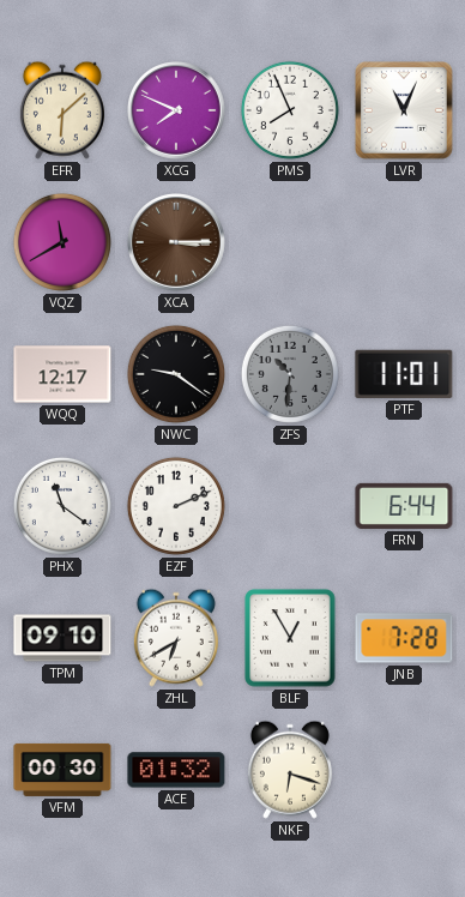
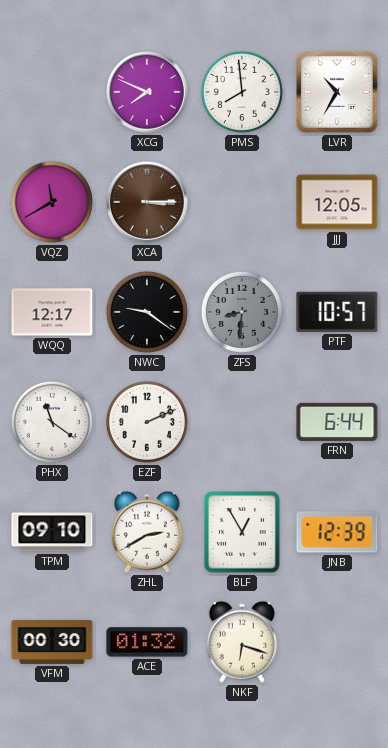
EFR: 6:08 -> none (62, 110)
PMS: 7:56 -> 7:59 (242, 92)
LVR: 11:04 -> 10:35 (337, 92)
JJJ: none -> 12:05 (337, 202)
ZFS: 10:31 -> 8:31 (242, 312)
PTF: 11:01 -> 10:57 (337, 312)
ZHL: 6:40 -> 2:40 (147, 532)
JNB: 7:28 -> 12:39 (337, 532)
